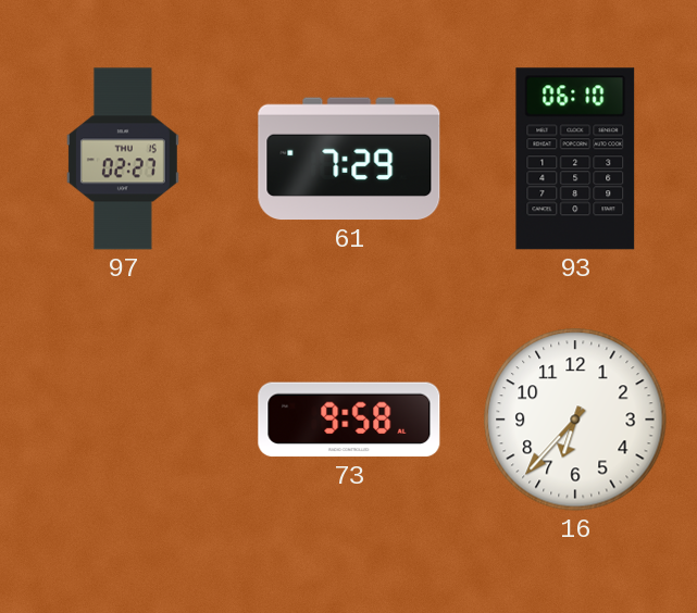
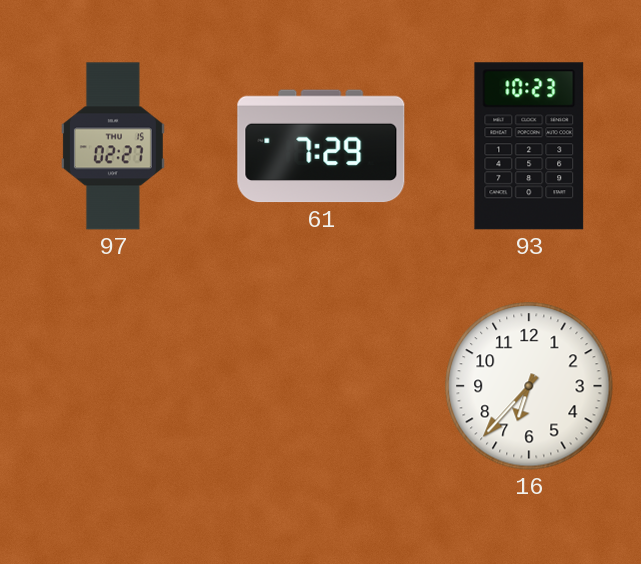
93: 06:10 -> 10:23 (529, 146)
73: 9:58 -> none (349, 420)
